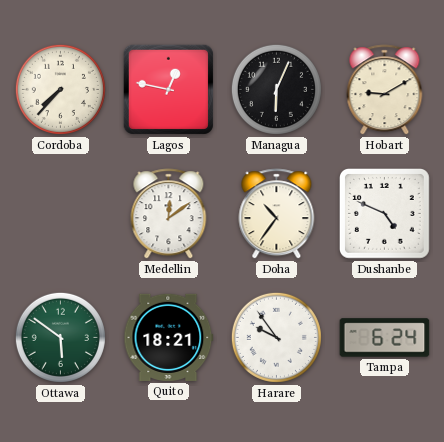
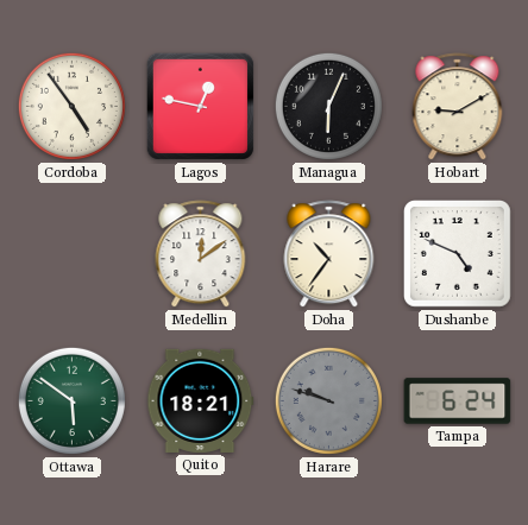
Cordoba: 7:37 -> 4:54 (71, 106)
Harare: 9:54 -> 9:48 (328, 400)
Harare dial: white -> grey (328, 400)
